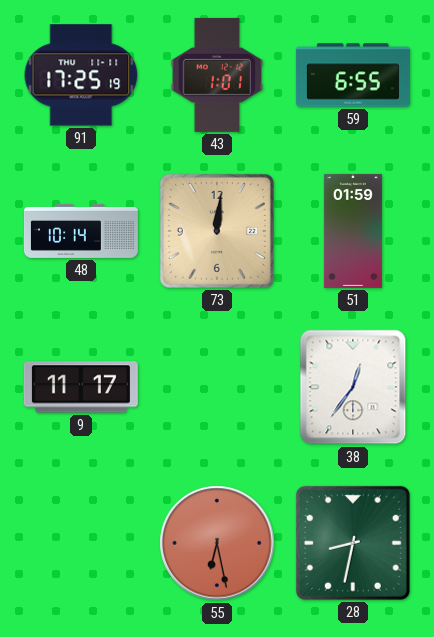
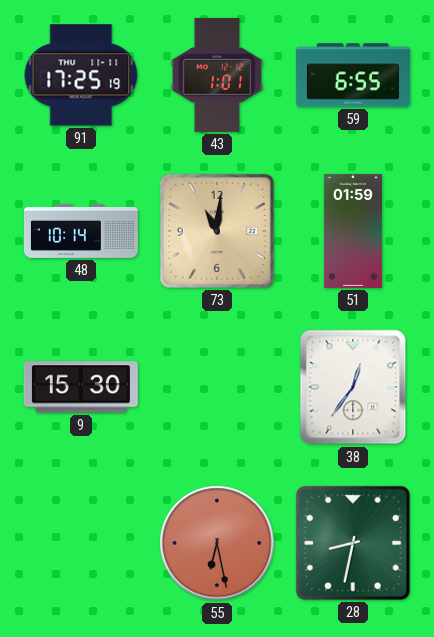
73: 12:01 -> 11:01 (217, 231)
9: 11:17 -> 15:30 (81, 387)
